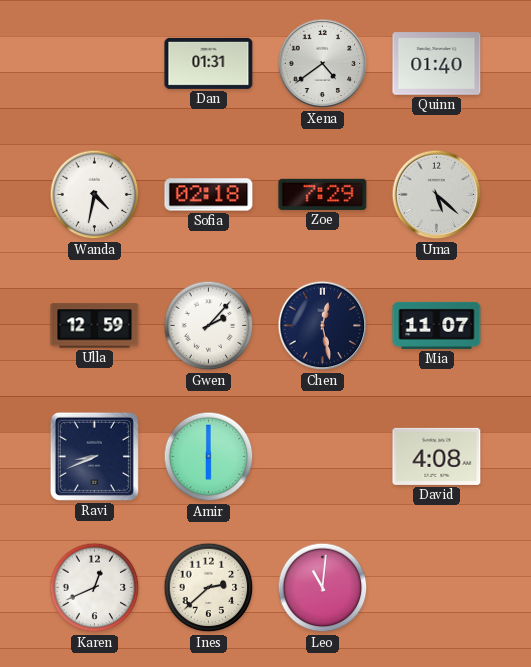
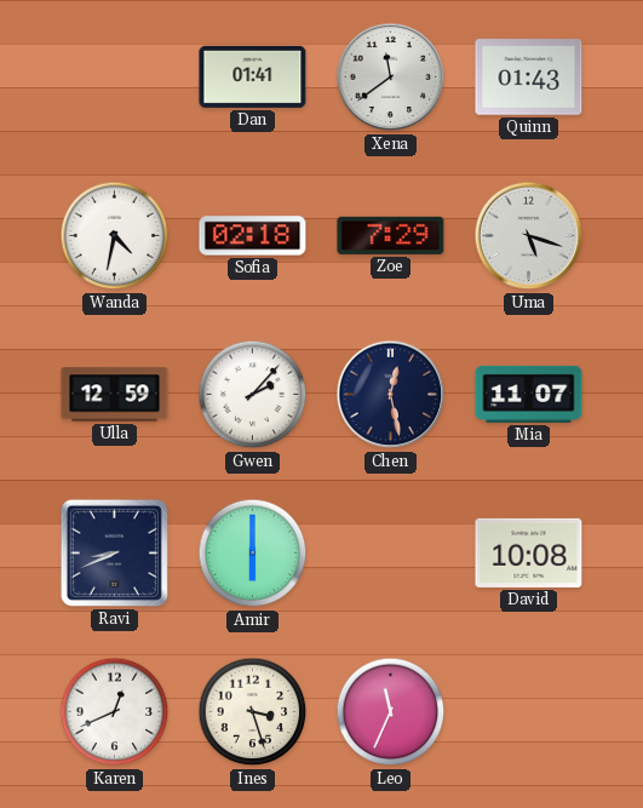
Dan: 01:31 -> 01:41 (253, 76)
Xena: 4:39 -> 11:39 (391, 78)
Quinn: 01:40 -> 01:43 (529, 78)
Uma: 5:22 -> 5:18 (529, 236)
David: 4:08 -> 10:08 (529, 552)
Ines: 2:38 -> 3:27 (253, 712)
Leo: 11:01 -> 11:34 (391, 712)
